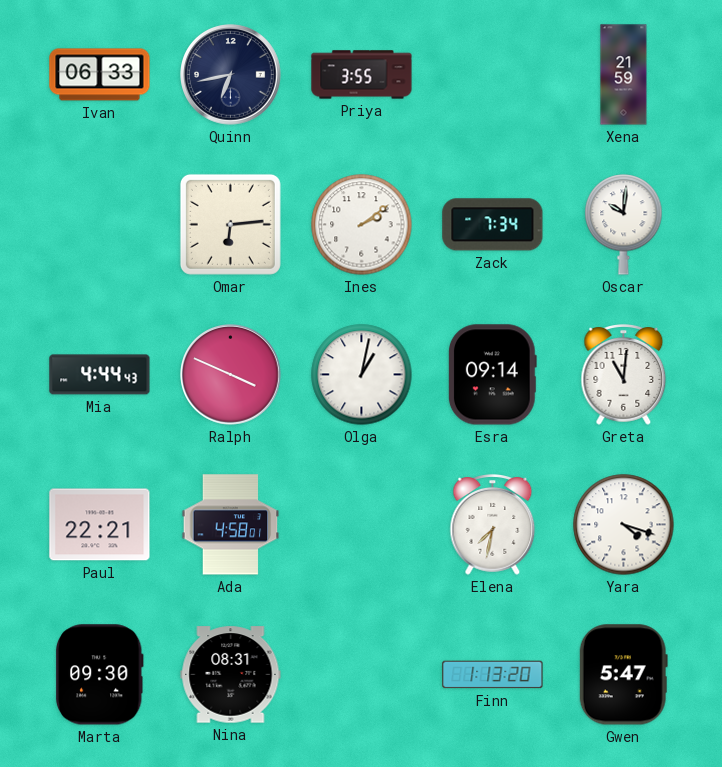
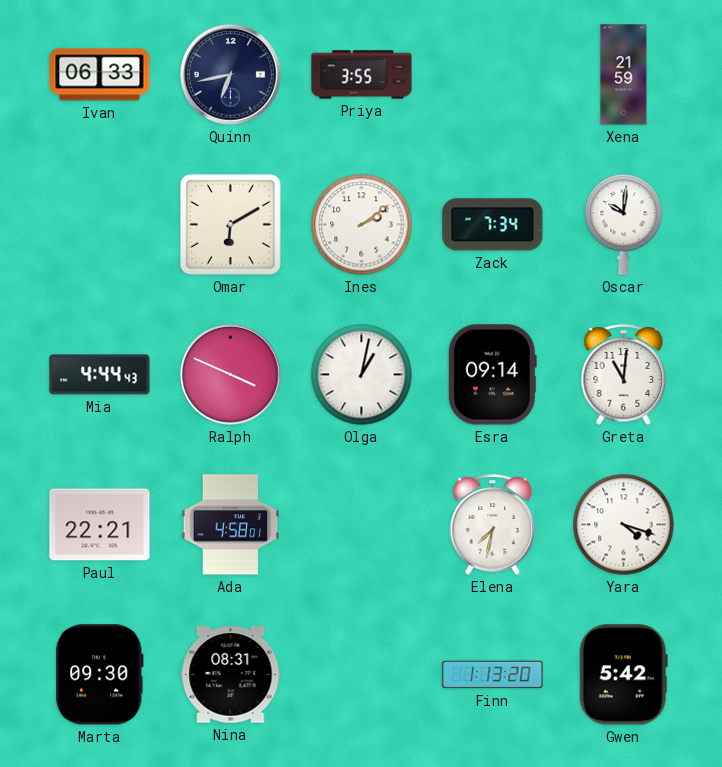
Omar: 6:14 -> 6:10 (230, 224)
Gwen: 5:47 -> 5:42 (623, 675)
